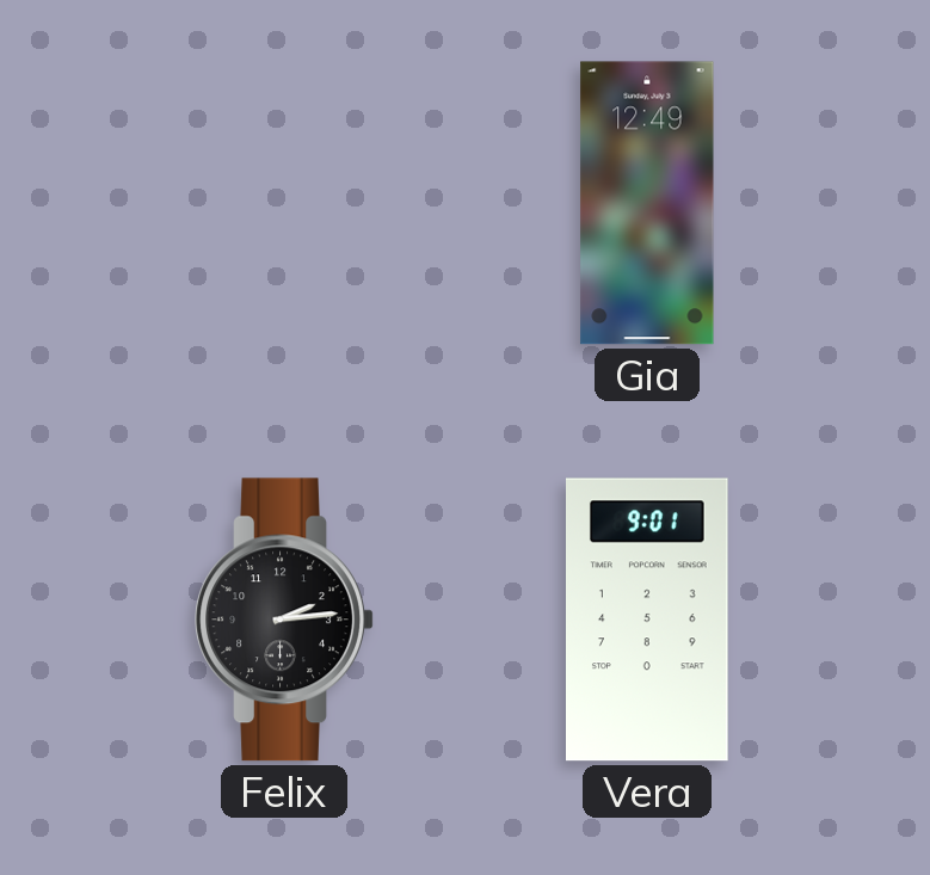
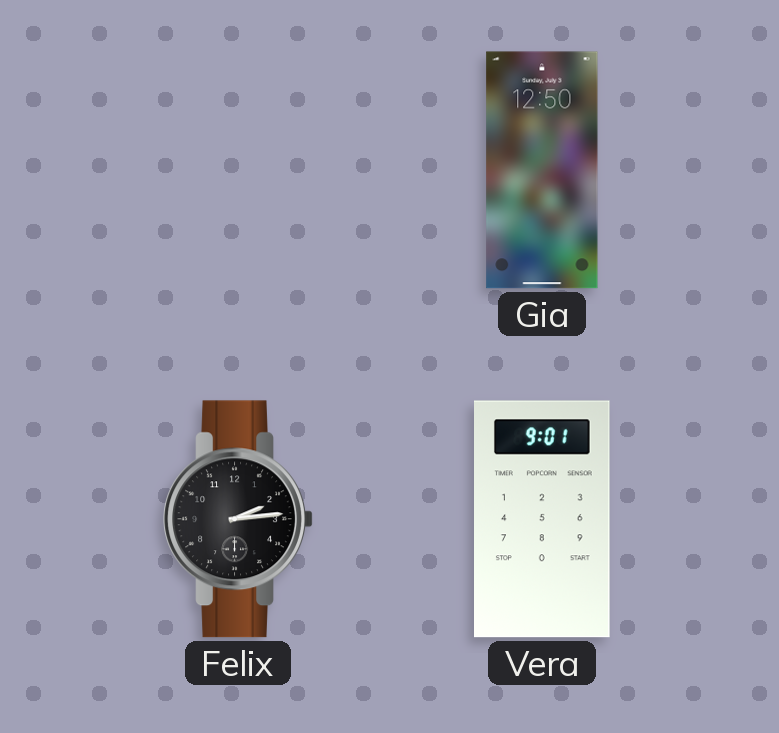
Gia: 12:49 -> 12:50 (542, 170)
